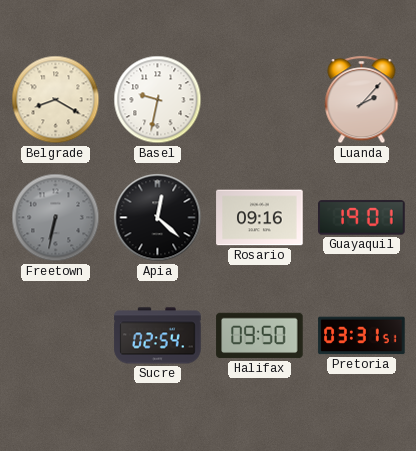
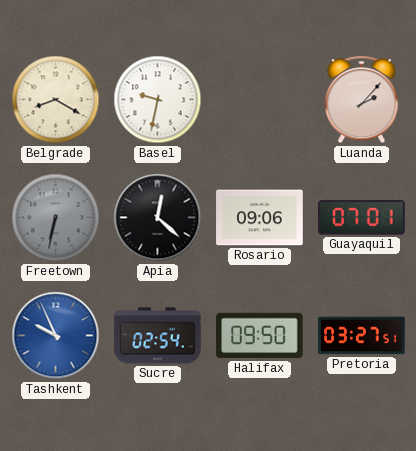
Rosario: 09:16 -> 09:06 (260, 218)
Guayaquil: 19:01 -> 07:01 (362, 218)
Tashkent: none -> 9:56 (56, 336)
Pretoria: 03:31 -> 03:27 (362, 336)
